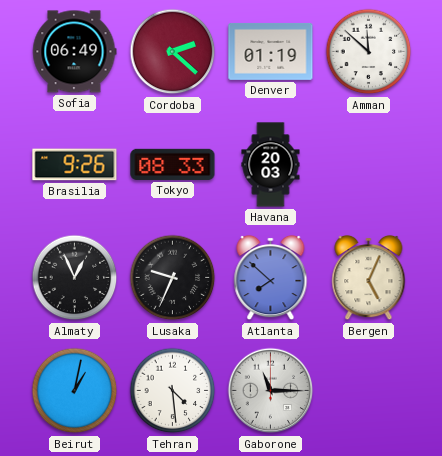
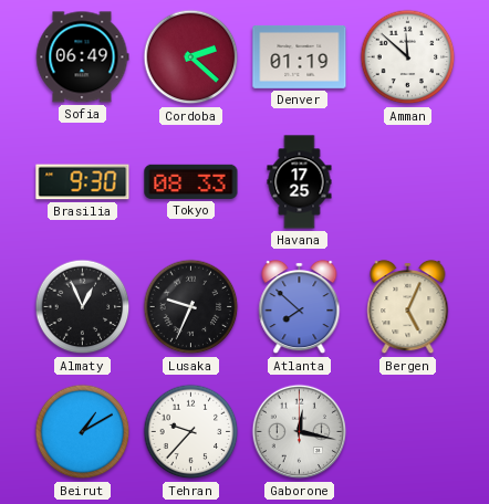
Brasilia: 9:26 -> 9:30 (83, 182)
Havana: 20:03 -> 17:25 (300, 182)
Beirut: 1:02 -> 1:10 (83, 432)
Tehran: 4:29 -> 9:37 (191, 432)
Gaborone: 11:15 -> 12:17 (300, 432)
